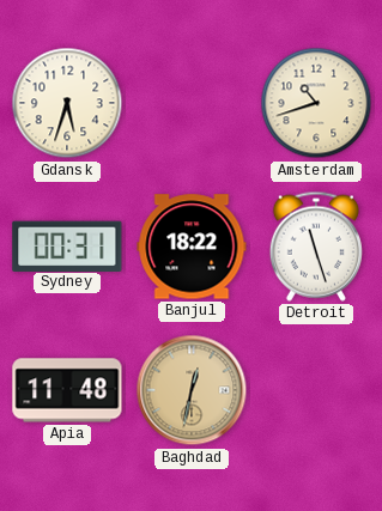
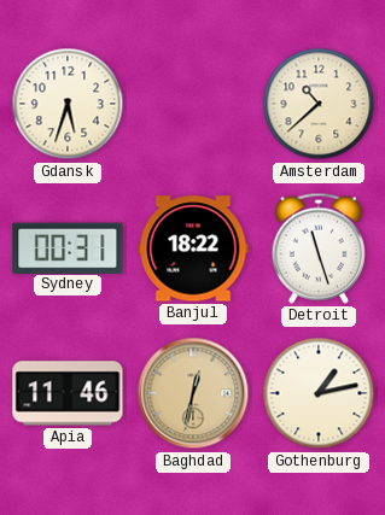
Amsterdam: 10:42 -> 10:38 (319, 104)
Apia: 11:48 -> 11:46 (68, 393)
Gothenburg: none -> 1:13 (319, 393)
